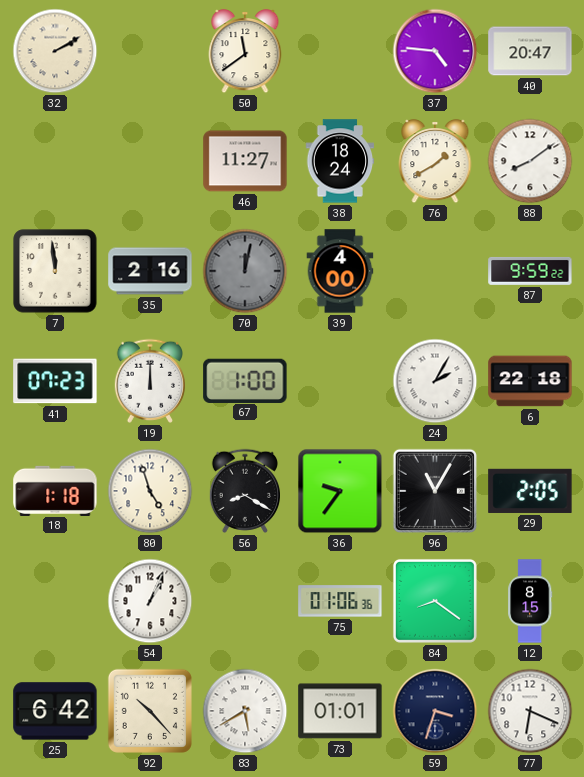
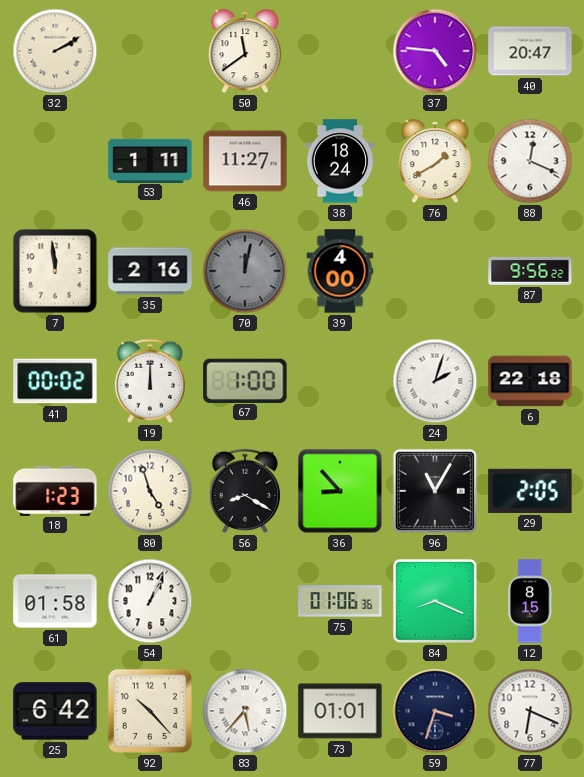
53: none -> 1:11 (150, 160)
88: 8:09 -> 12:19 (530, 161)
87: 9:59 -> 9:56 (530, 271)
41: 07:23 -> 00:02 (55, 381)
24: 2:05 -> 2:03 (435, 381)
18: 1:18 -> 1:23 (55, 490)
36: 9:36 -> 8:53 (340, 491)
61: none -> 01:58 (55, 601)
84: 8:21 -> 8:19 (435, 601)
83: 5:40 -> 5:37 (245, 711)
